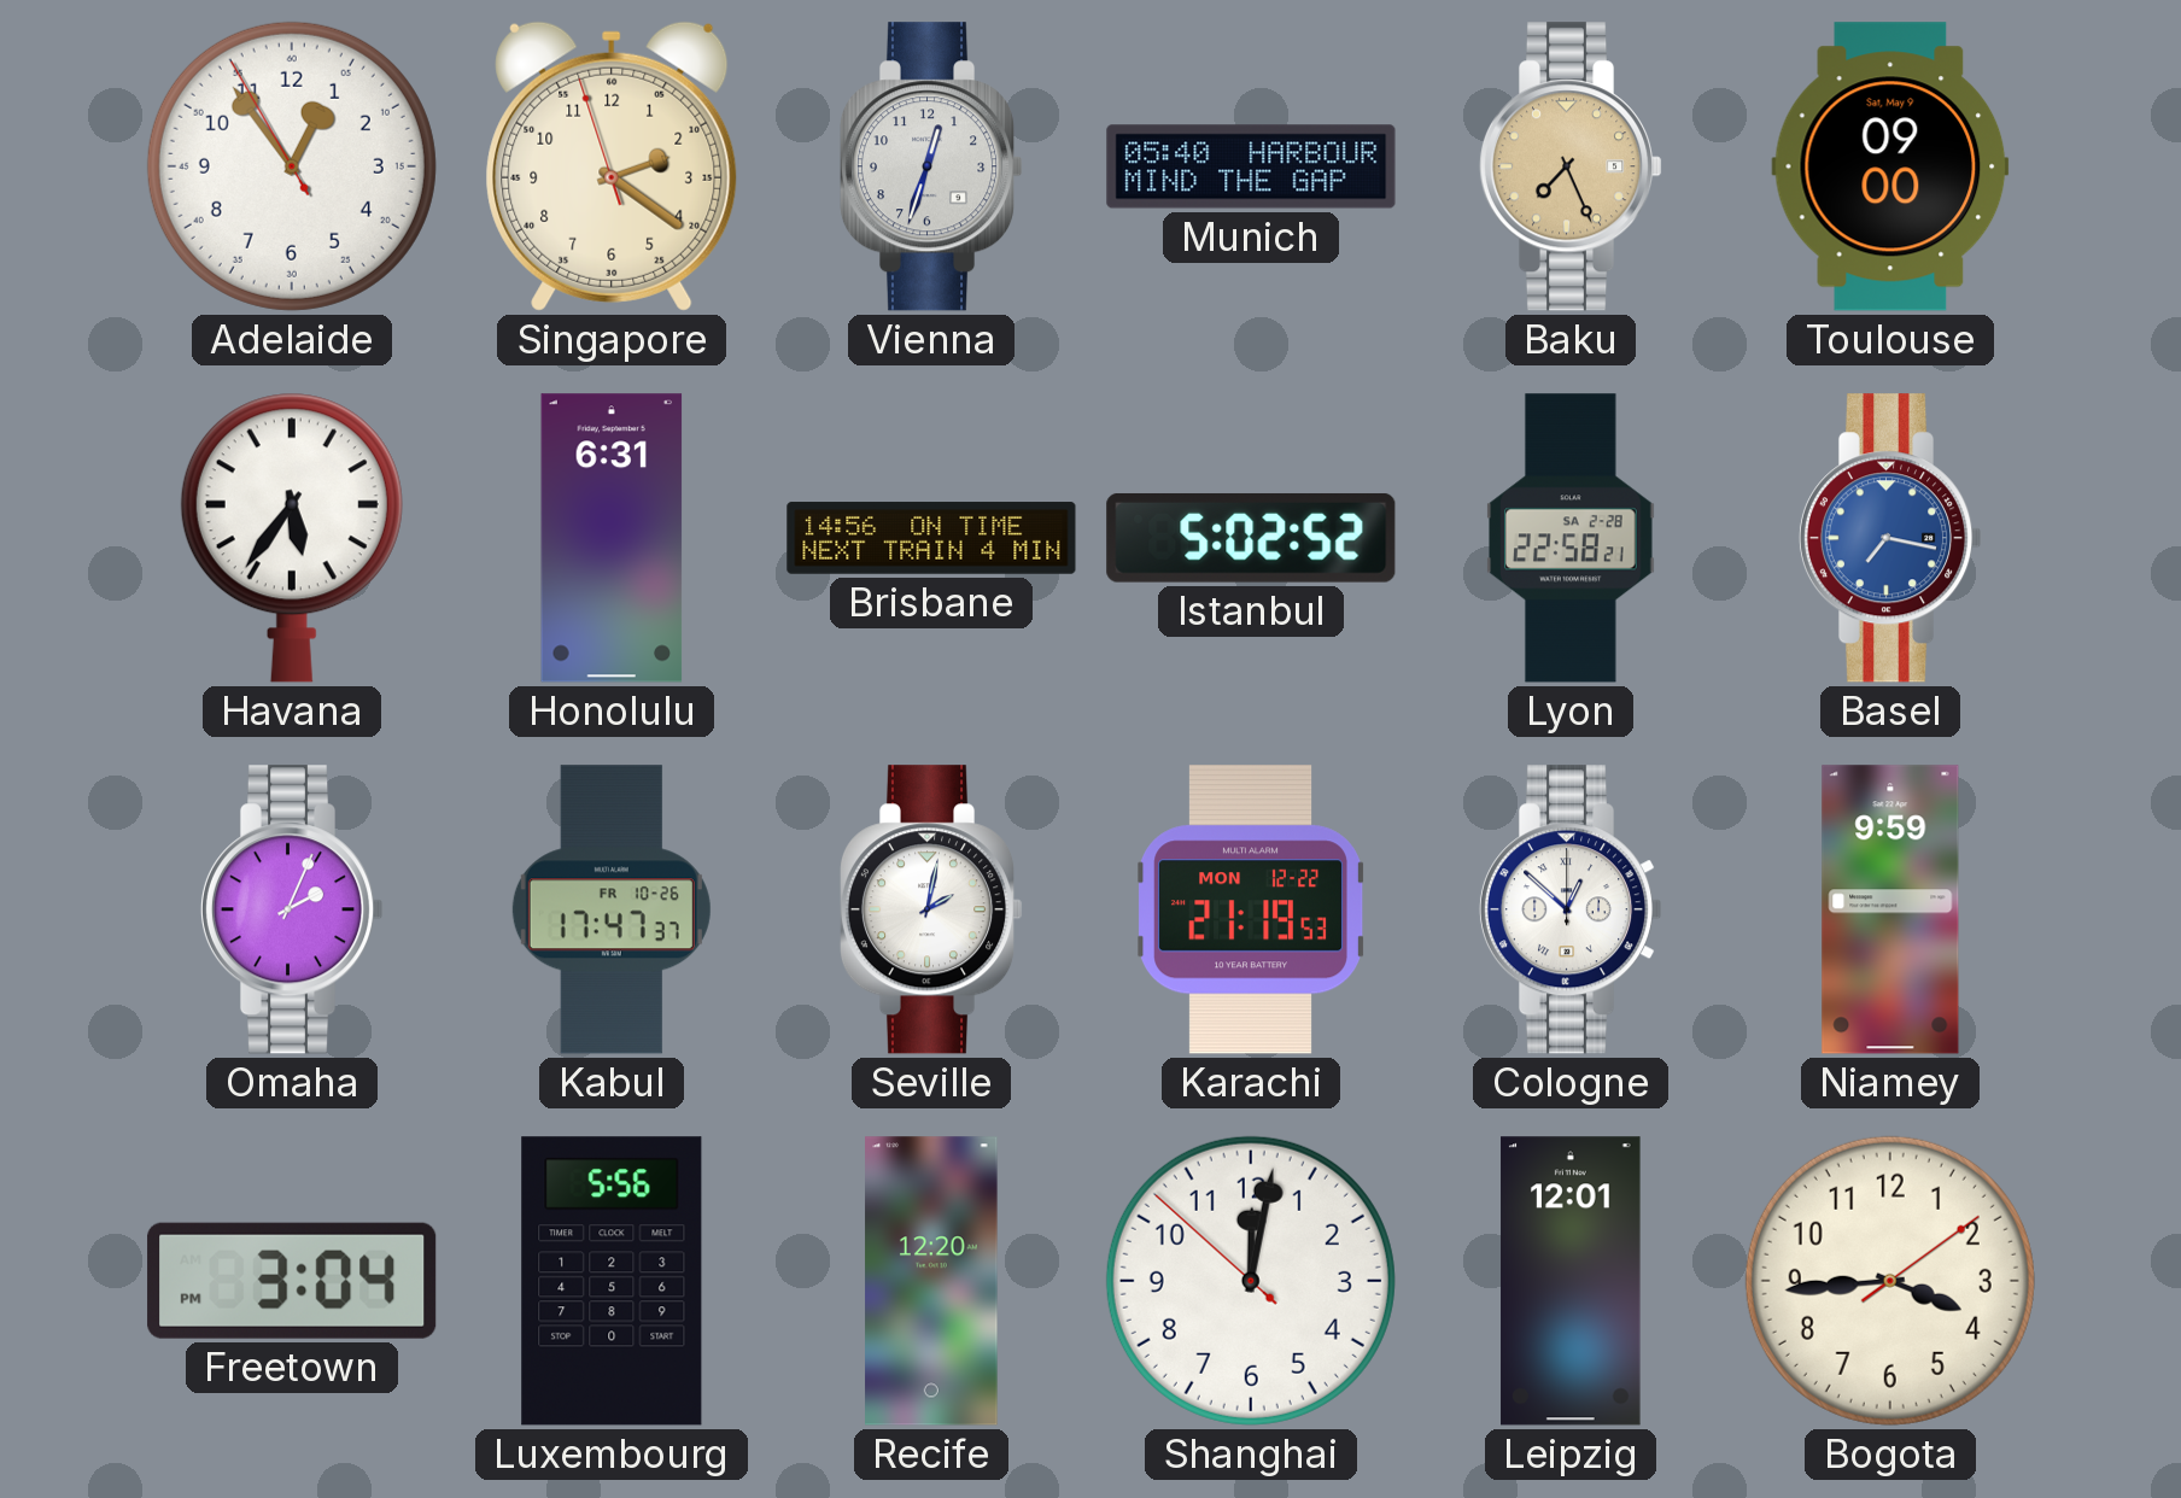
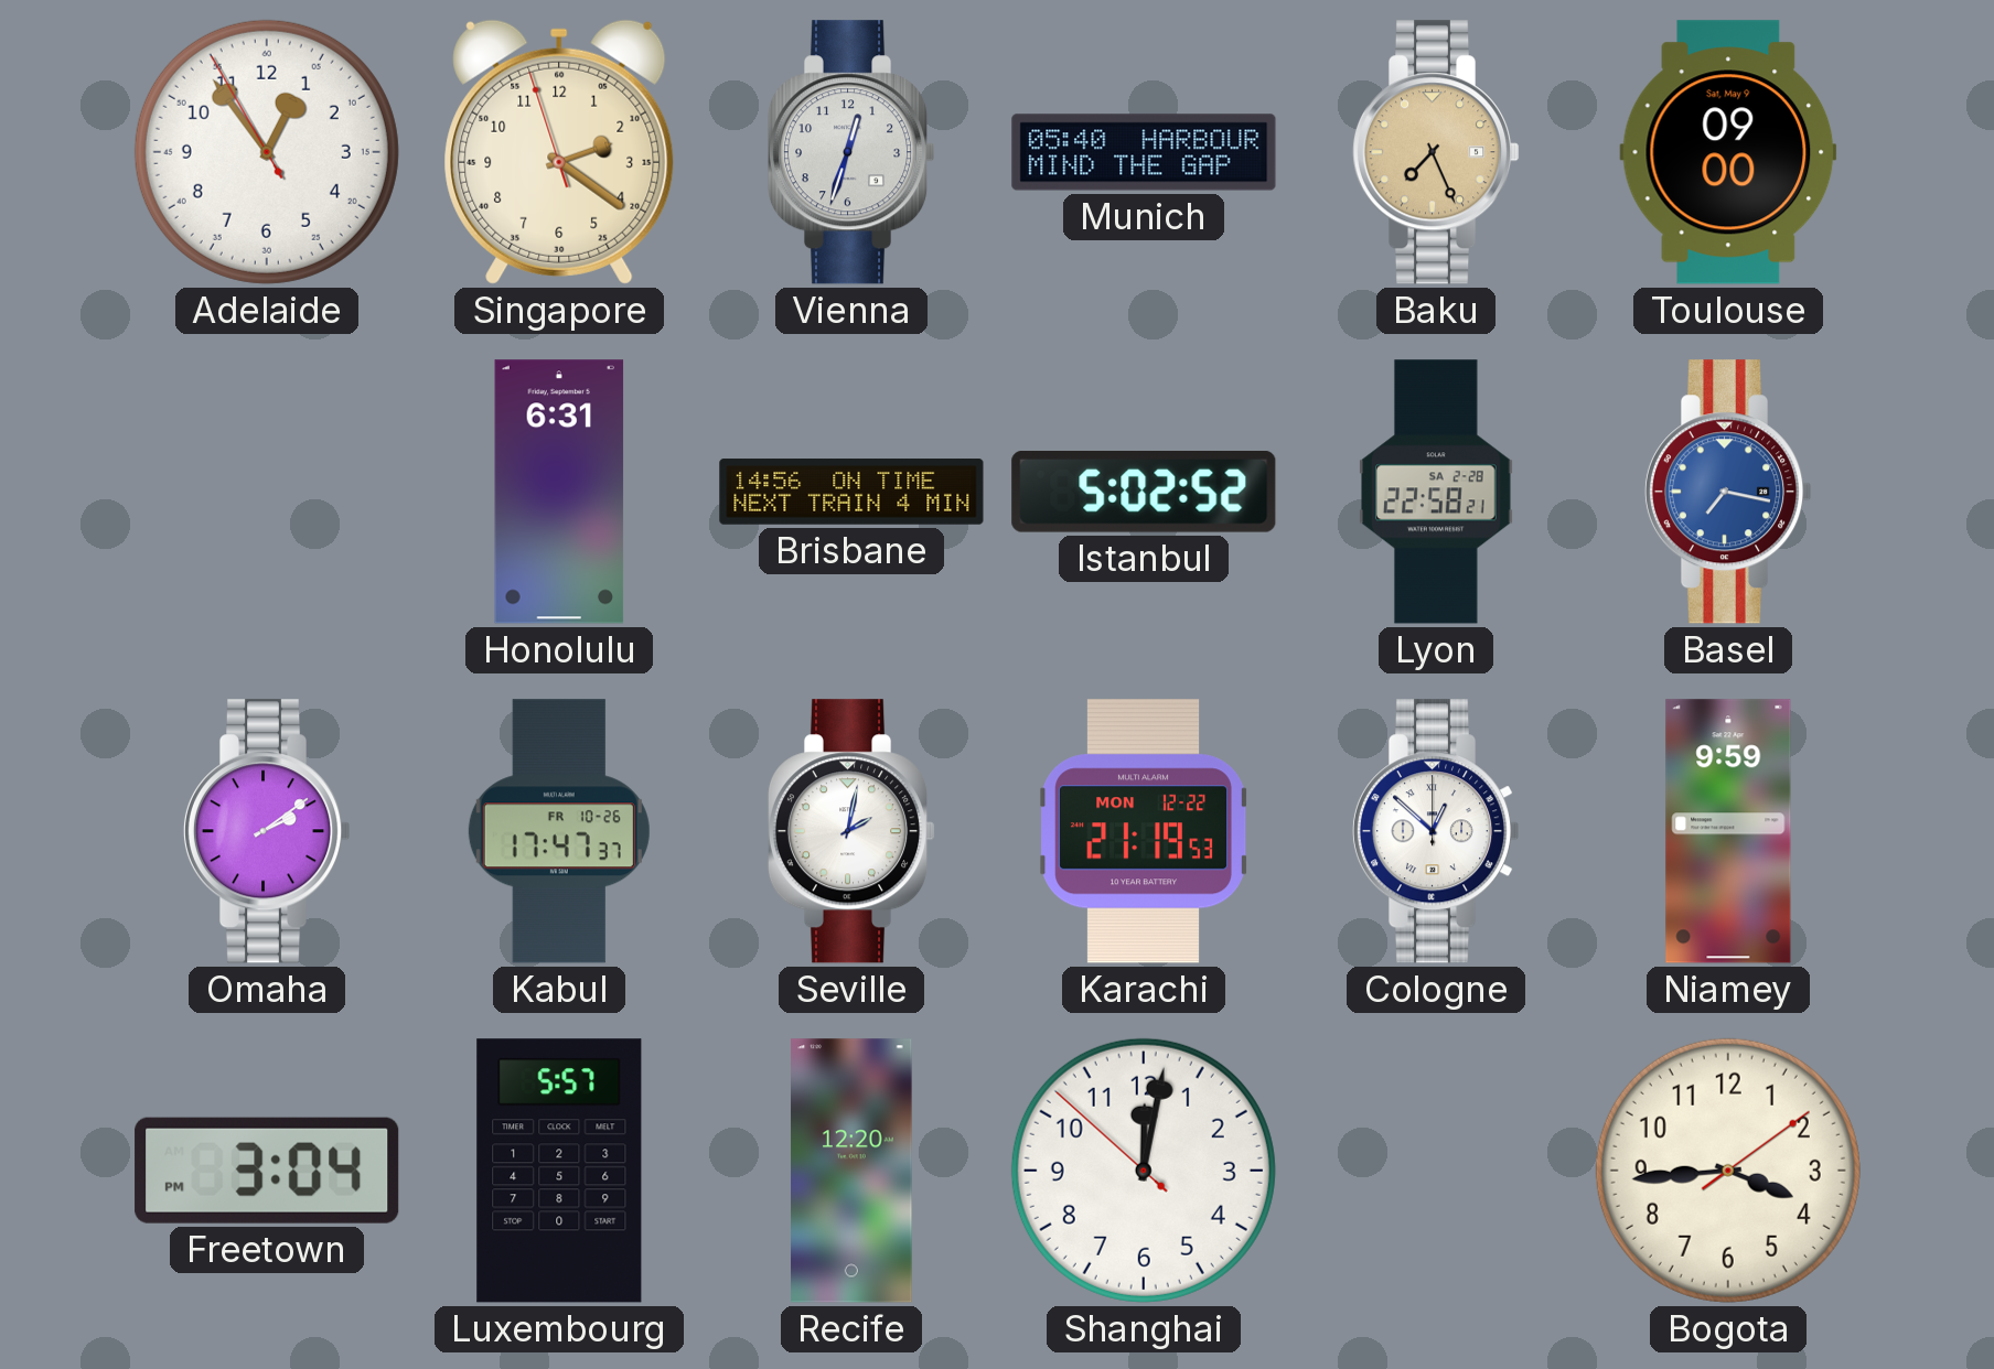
Havana: 5:36 -> none (292, 538)
Omaha: 2:04 -> 2:09 (267, 831)
Luxembourg: 5:56 -> 5:57 (559, 1171)
Leipzig: 12:01 -> none (1571, 1281)
